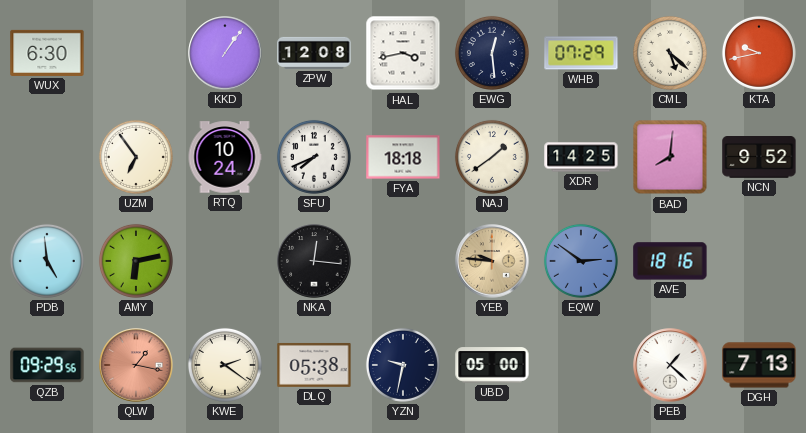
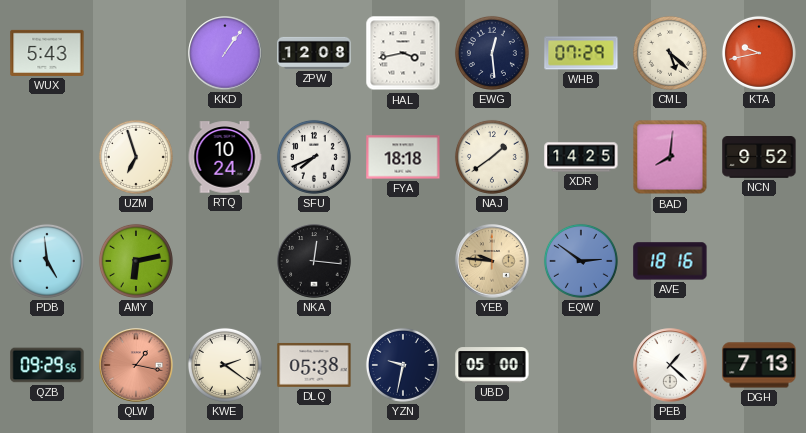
WUX: 6:30 -> 5:43 (47, 53)
UZM: 6:54 -> 6:57 (136, 157)
